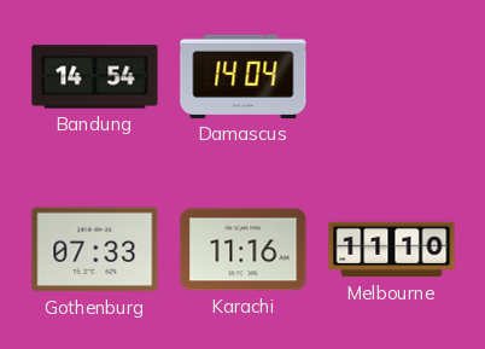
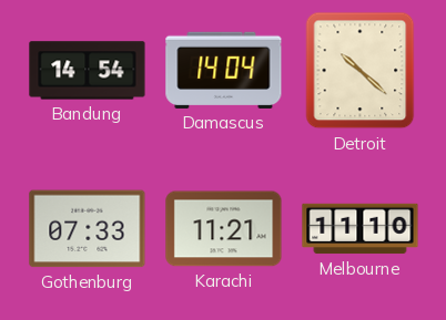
Detroit: none -> 10:22 (361, 71)
Karachi: 11:16 -> 11:21 (224, 229)
